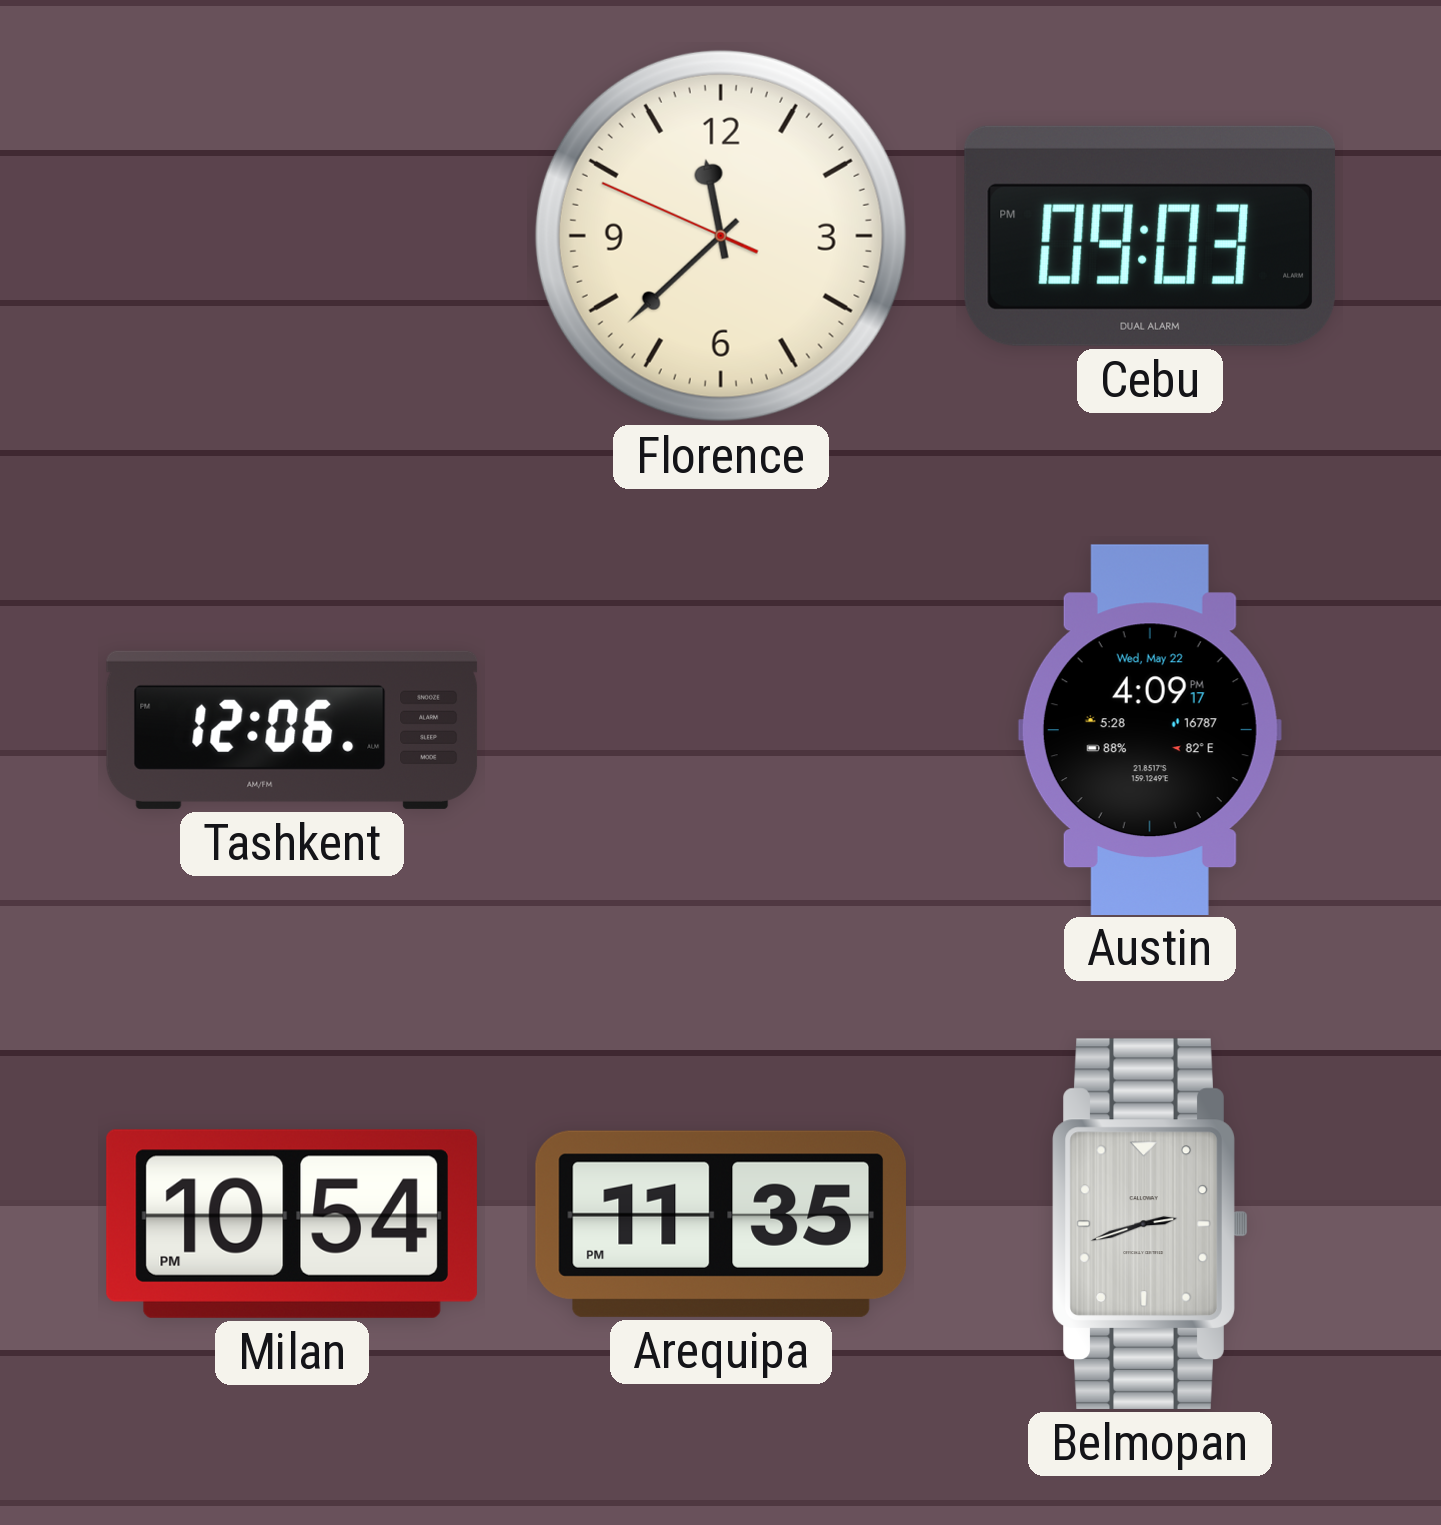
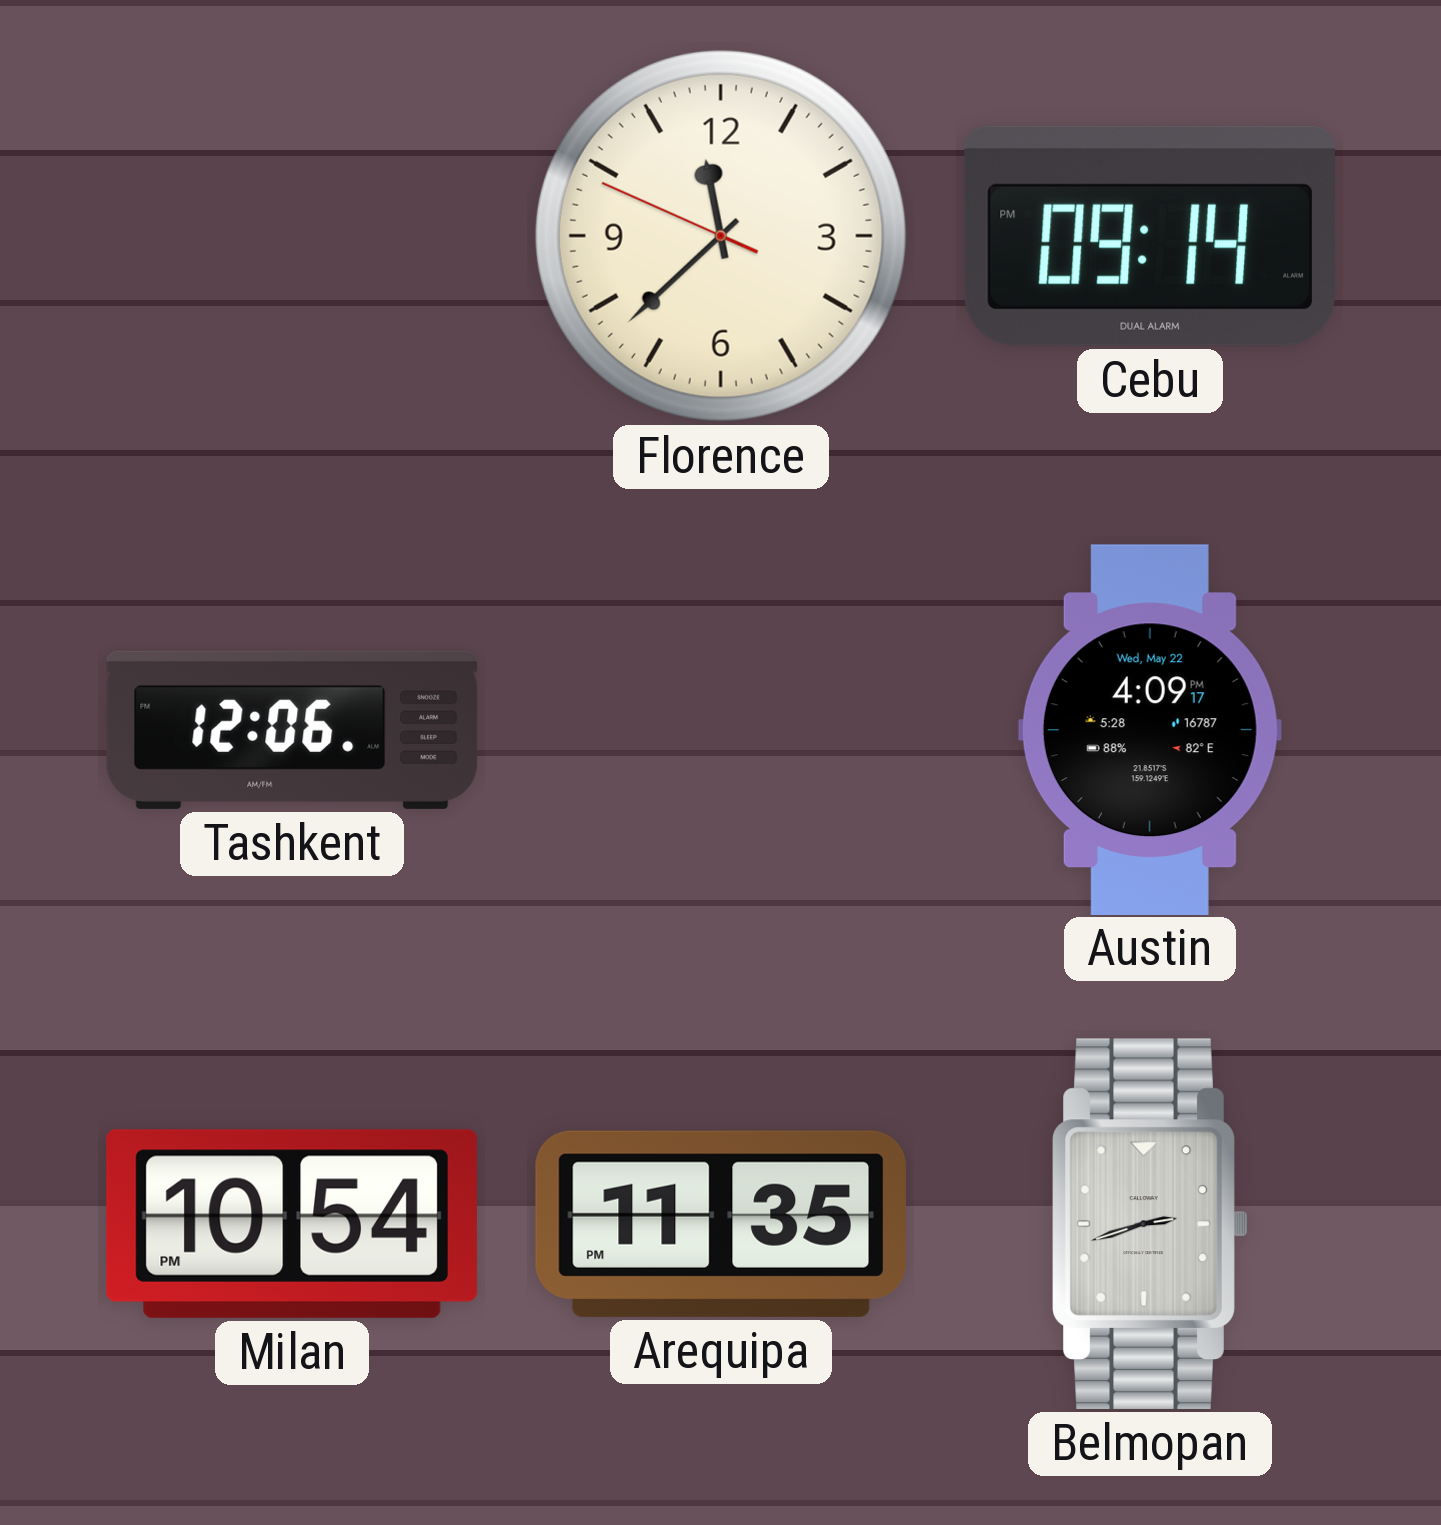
Cebu: 09:03 -> 09:14 (1150, 236)
